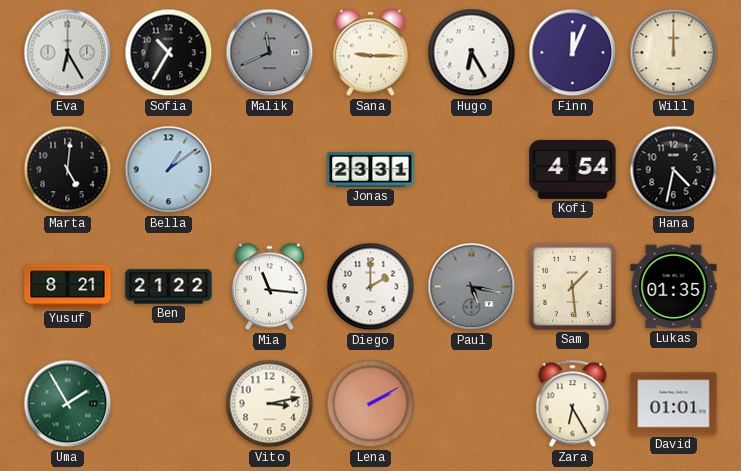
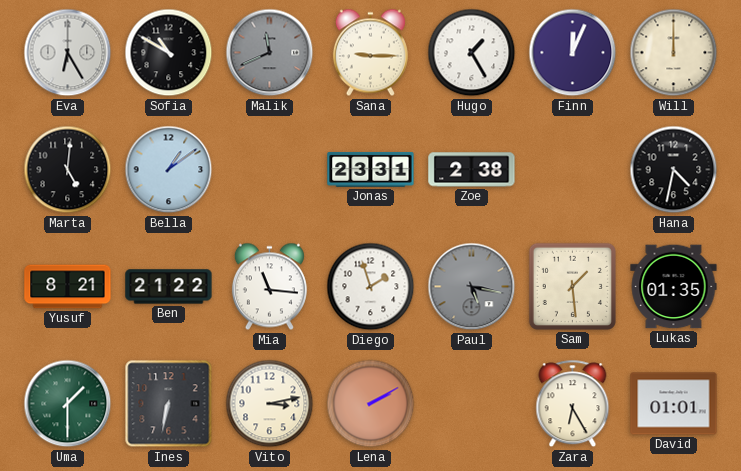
Sofia: 10:35 -> 10:50 (169, 53)
Hugo: 6:25 -> 1:25 (472, 53)
Zoe: none -> 2:38 (472, 170)
Kofi: 4:54 -> none (573, 169)
Diego: 2:00 -> 1:57 (371, 287)
Uma: 1:55 -> 1:30 (68, 404)
Ines: none -> 6:32 (169, 404)
